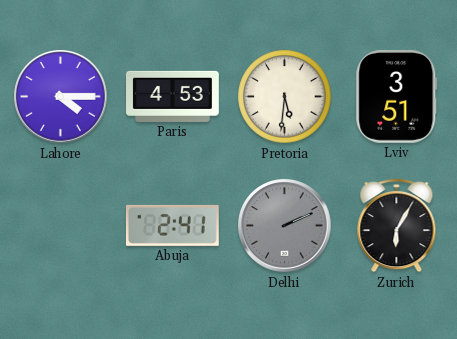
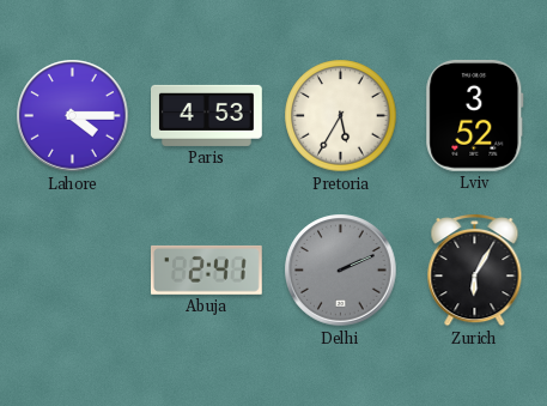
Pretoria: 5:31 -> 5:35 (341, 116)
Lviv: 3:51 -> 3:52 (475, 115)
